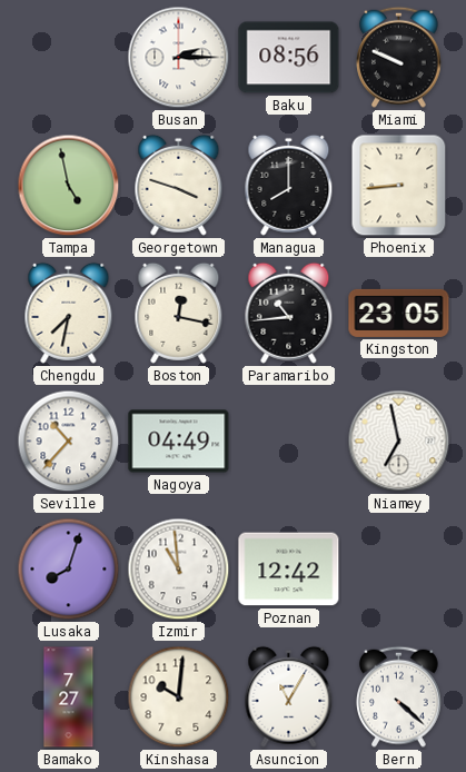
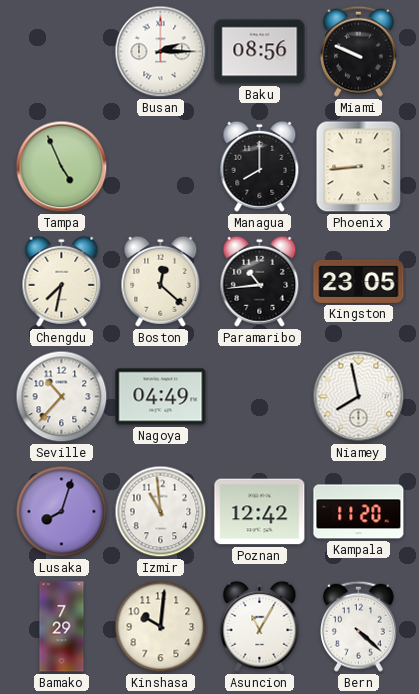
Tampa: 4:58 -> 4:56 (62, 167)
Georgetown: 3:48 -> none (179, 185)
Boston: 12:17 -> 12:22 (161, 281)
Niamey: 6:58 -> 7:58 (359, 397)
Kampala: none -> 11:20 (359, 512)
Bamako: 7:27 -> 7:29 (62, 627)
